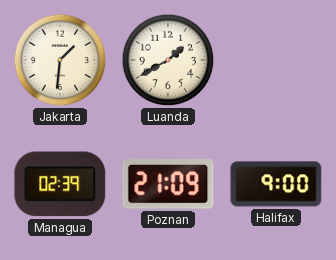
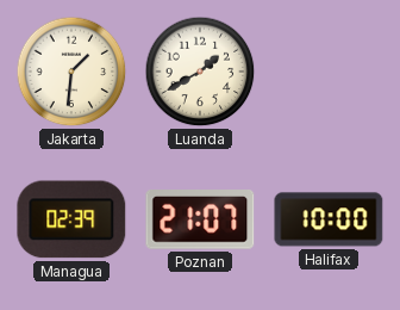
Poznan: 21:09 -> 21:07 (200, 221)
Halifax: 9:00 -> 10:00 (329, 219)
